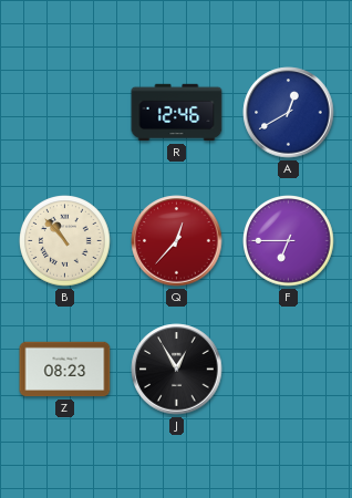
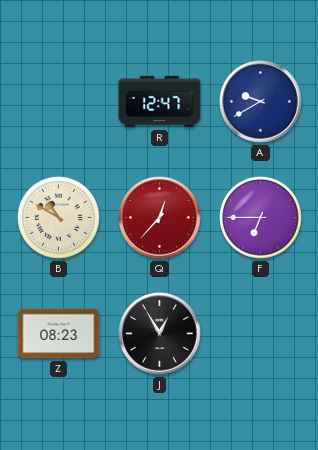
R: 12:46 -> 12:47 (160, 102)
A: 12:40 -> 9:40 (261, 102)
B: 10:53 -> 10:50 (59, 218)
